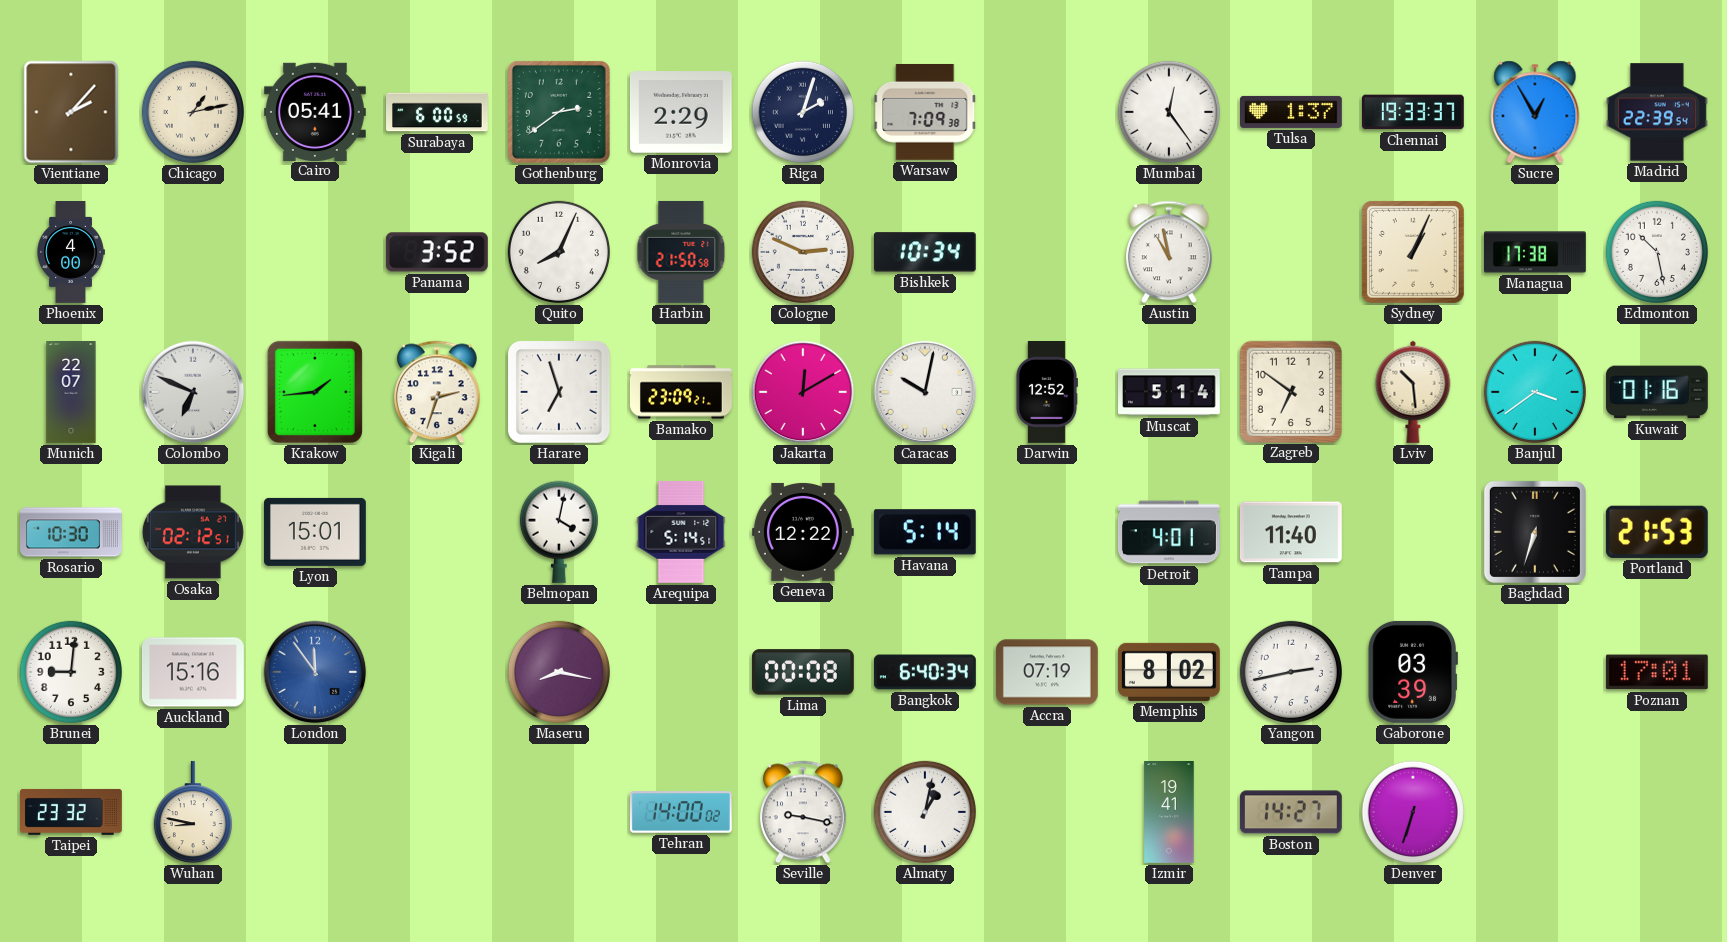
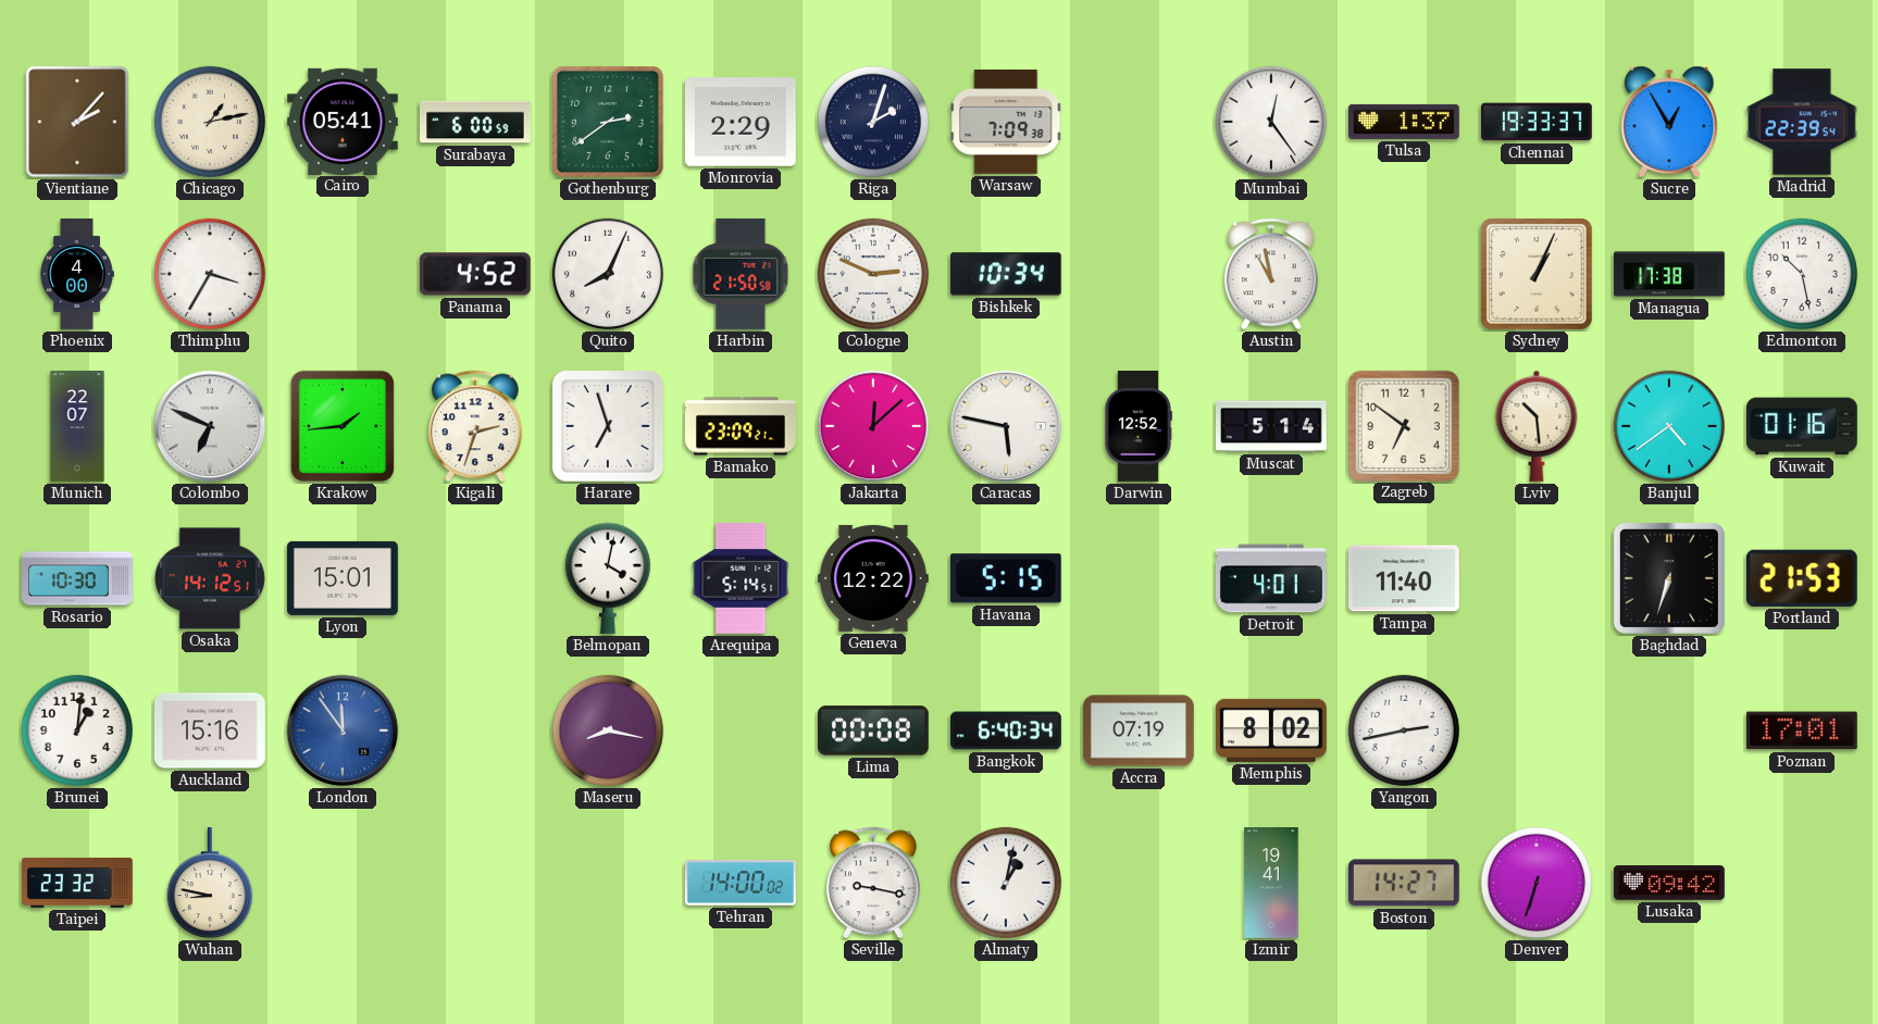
Thimphu: none -> 3:35 (210, 274)
Panama: 3:52 -> 4:52 (475, 274)
Jakarta: 12:10 -> 12:08 (873, 426)
Caracas: 10:02 -> 5:47 (1006, 426)
Banjul: 3:39 -> 4:39 (1669, 426)
Osaka: 02:12 -> 14:12 (210, 578)
Havana: 5:14 -> 5:15 (1006, 578)
Brunei: 9:01 -> 1:01 (77, 730)
Gaborone: 03:39 -> none (1413, 672)
Lusaka: none -> 09:42 (1669, 884)
